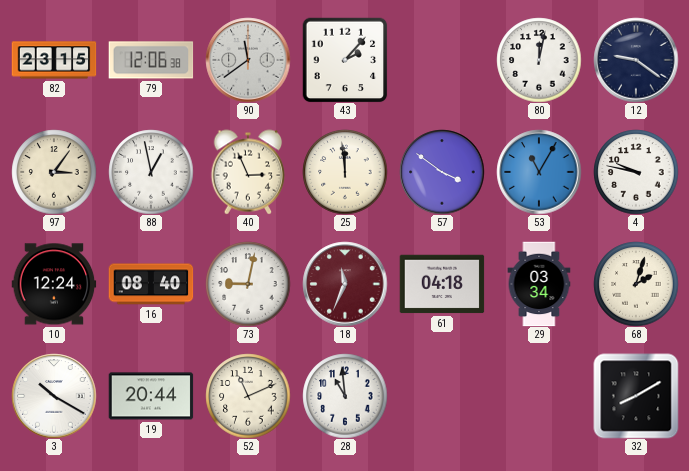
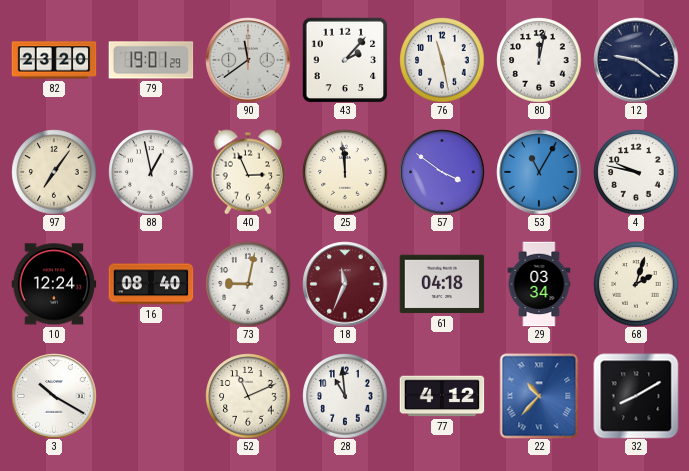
82: 23:15 -> 23:20 (54, 60)
79: 12:06 -> 19:01 (151, 60)
76: none -> 11:28 (442, 60)
97: 3:06 -> 7:06 (54, 172)
19: 20:44 -> none (151, 396)
77: none -> 4:12 (442, 396)
22: none -> 10:37 (539, 396)
